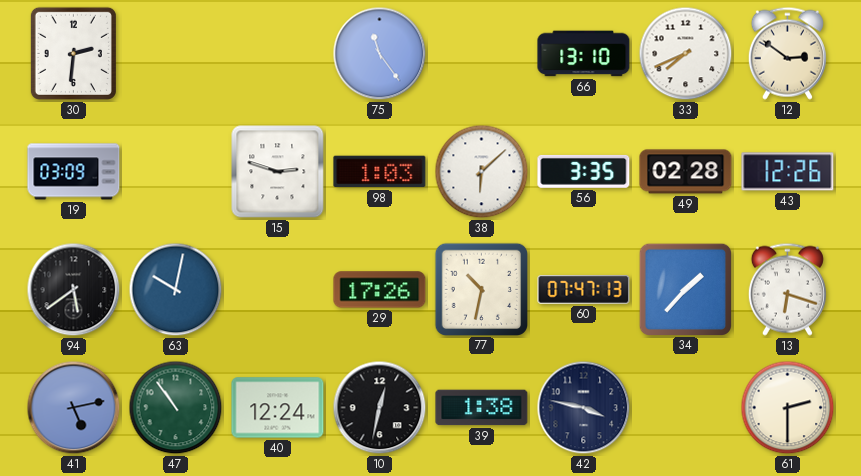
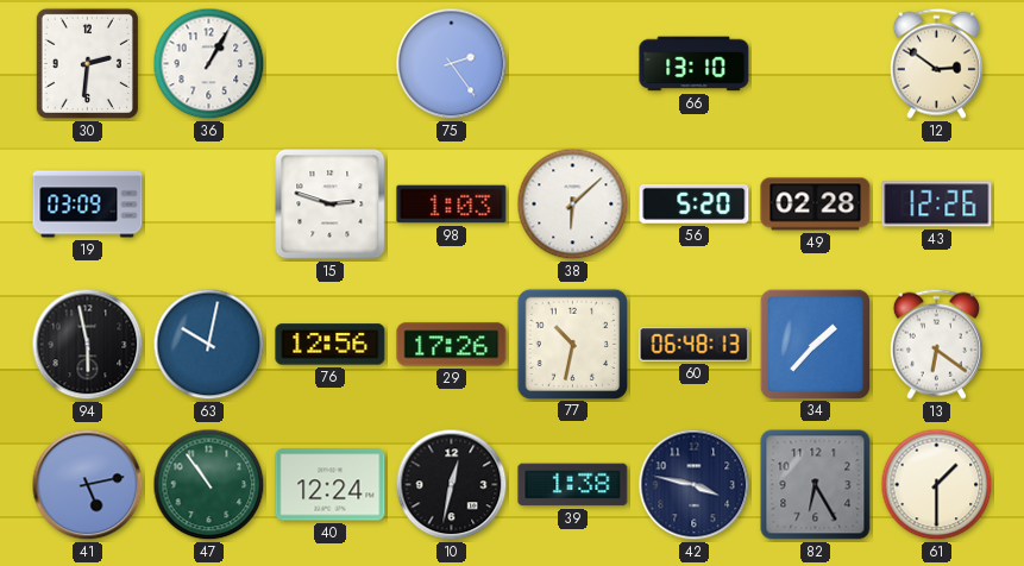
36: none -> 1:05 (209, 64)
75: 11:24 -> 2:24 (452, 64)
33: 7:41 -> none (686, 54)
56: 3:35 -> 5:20 (695, 203)
94: 5:39 -> 5:58 (88, 345)
76: none -> 12:56 (331, 345)
60: 07:47 -> 06:48 (695, 345)
13: 6:18 -> 6:21 (936, 344)
82: none -> 6:25 (816, 485)
61: 2:30 -> 1:30 (937, 485)
